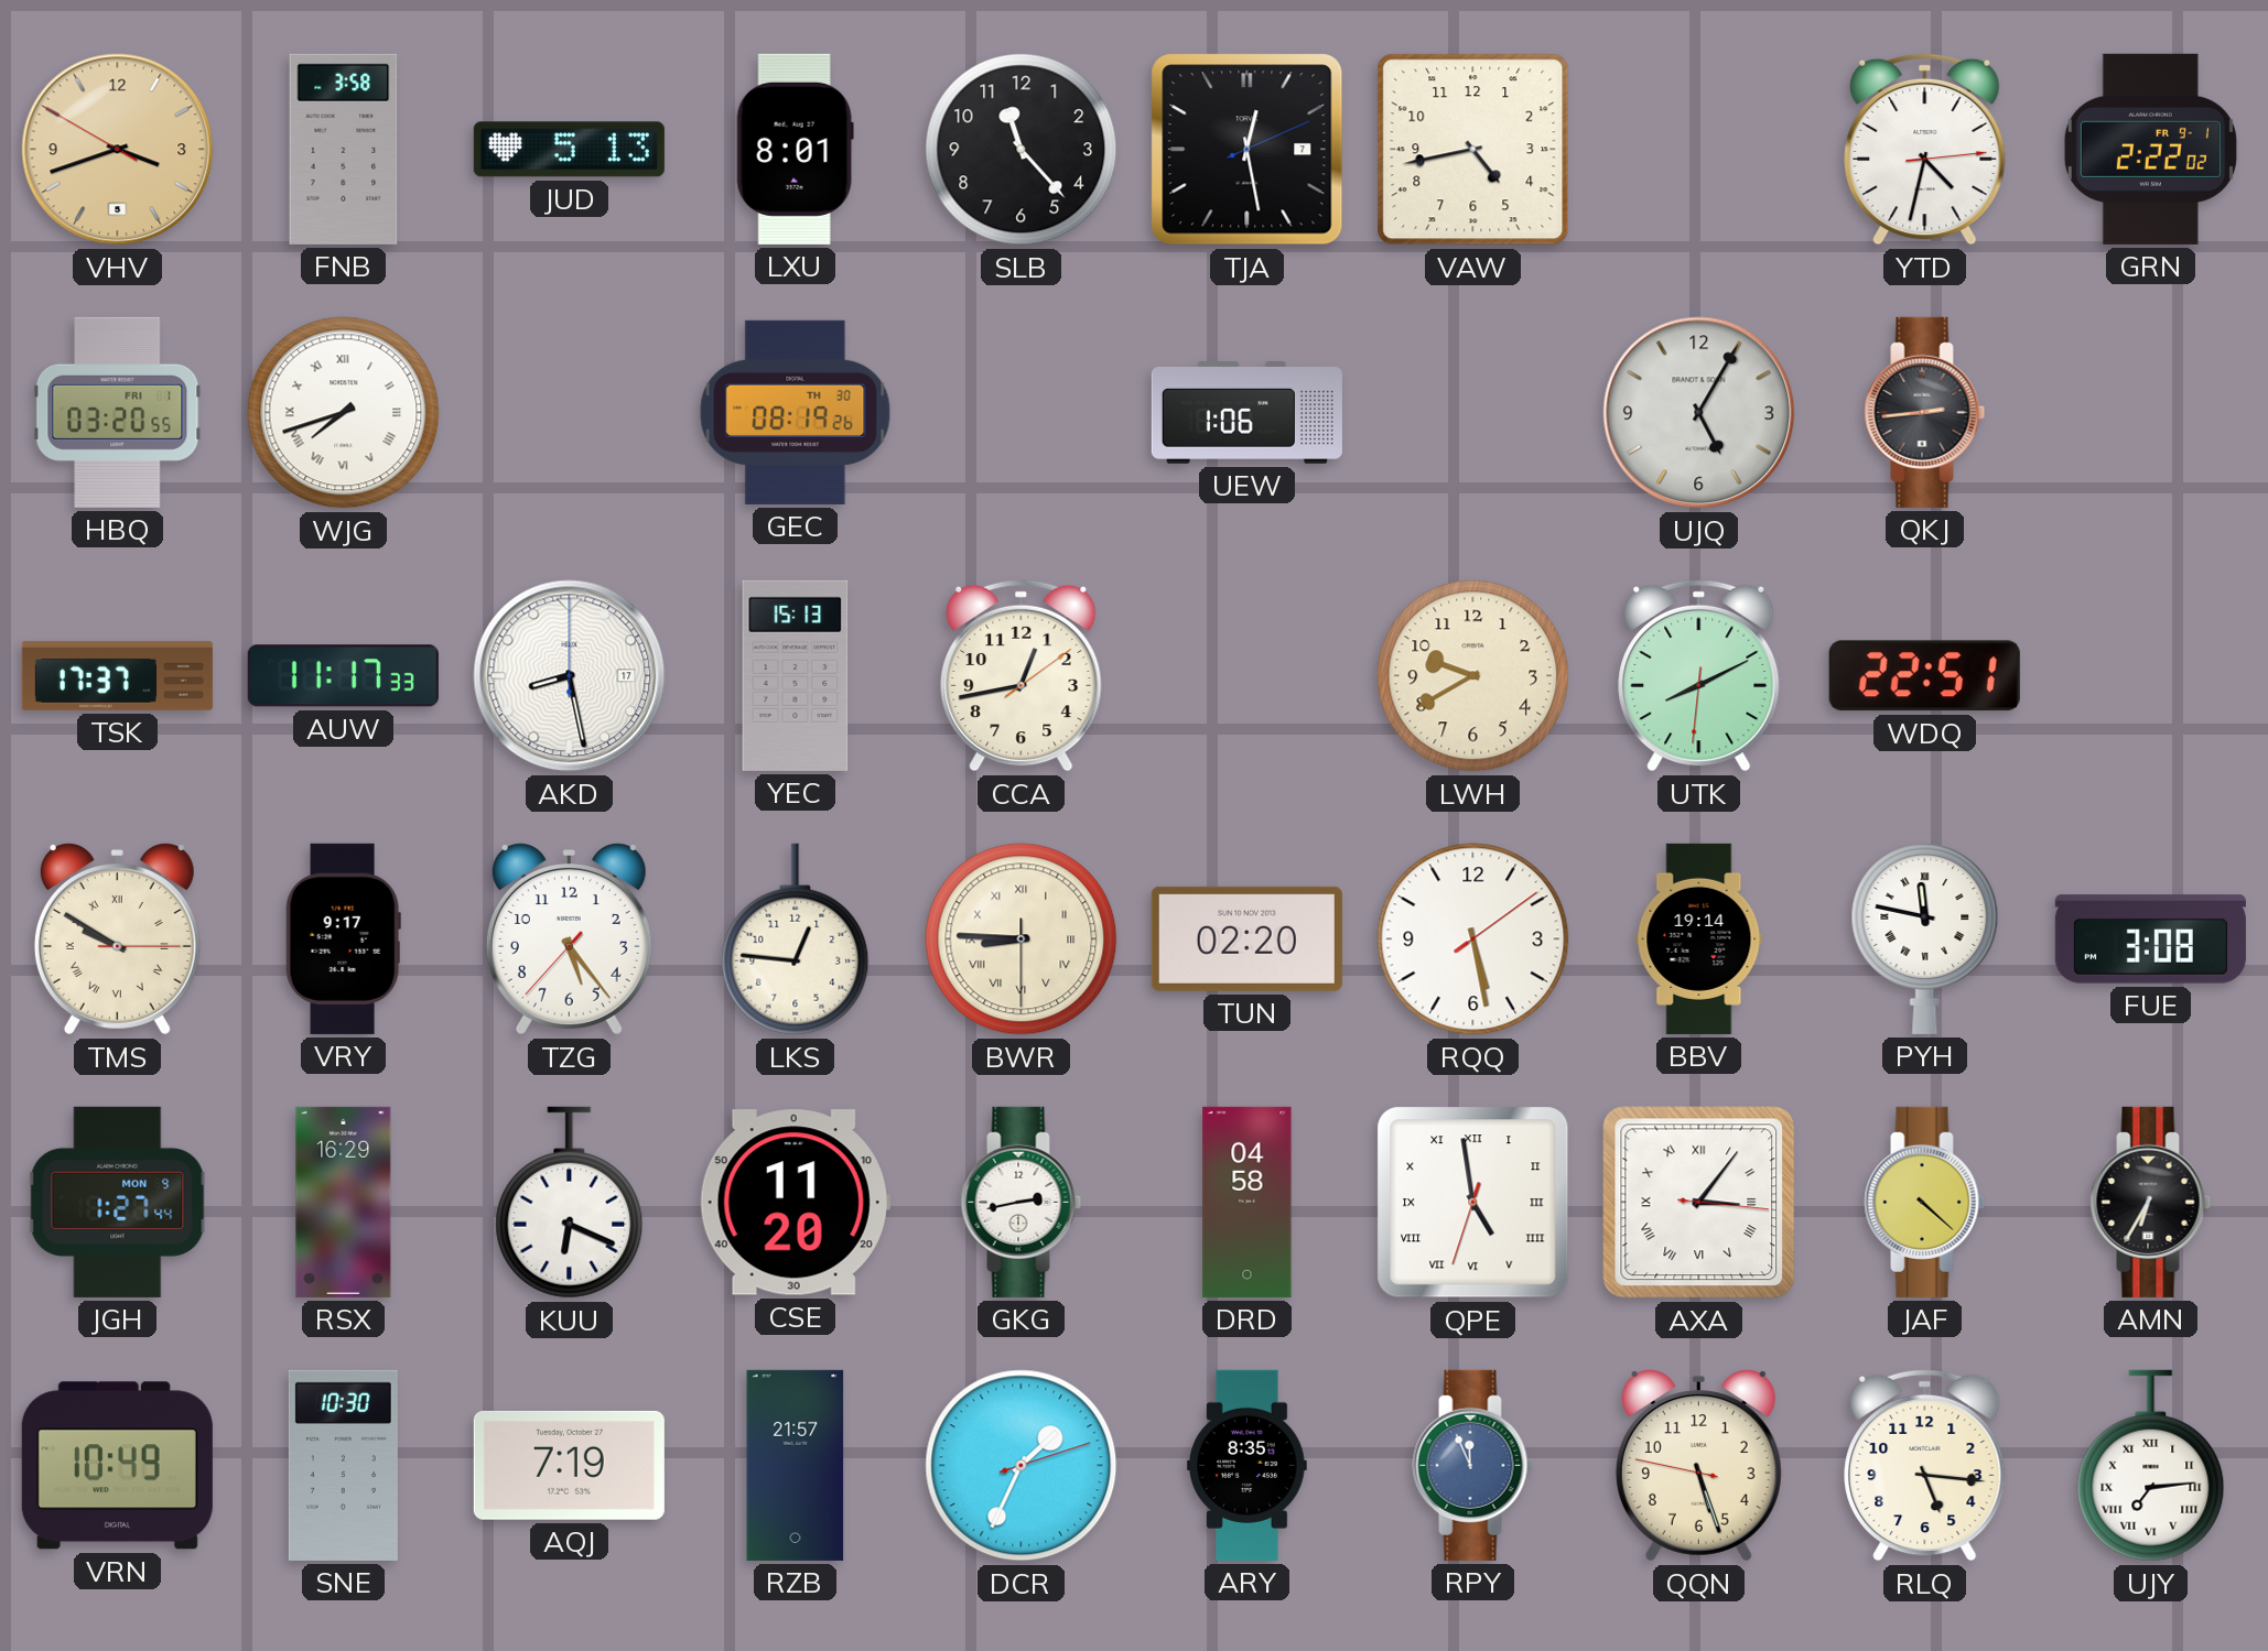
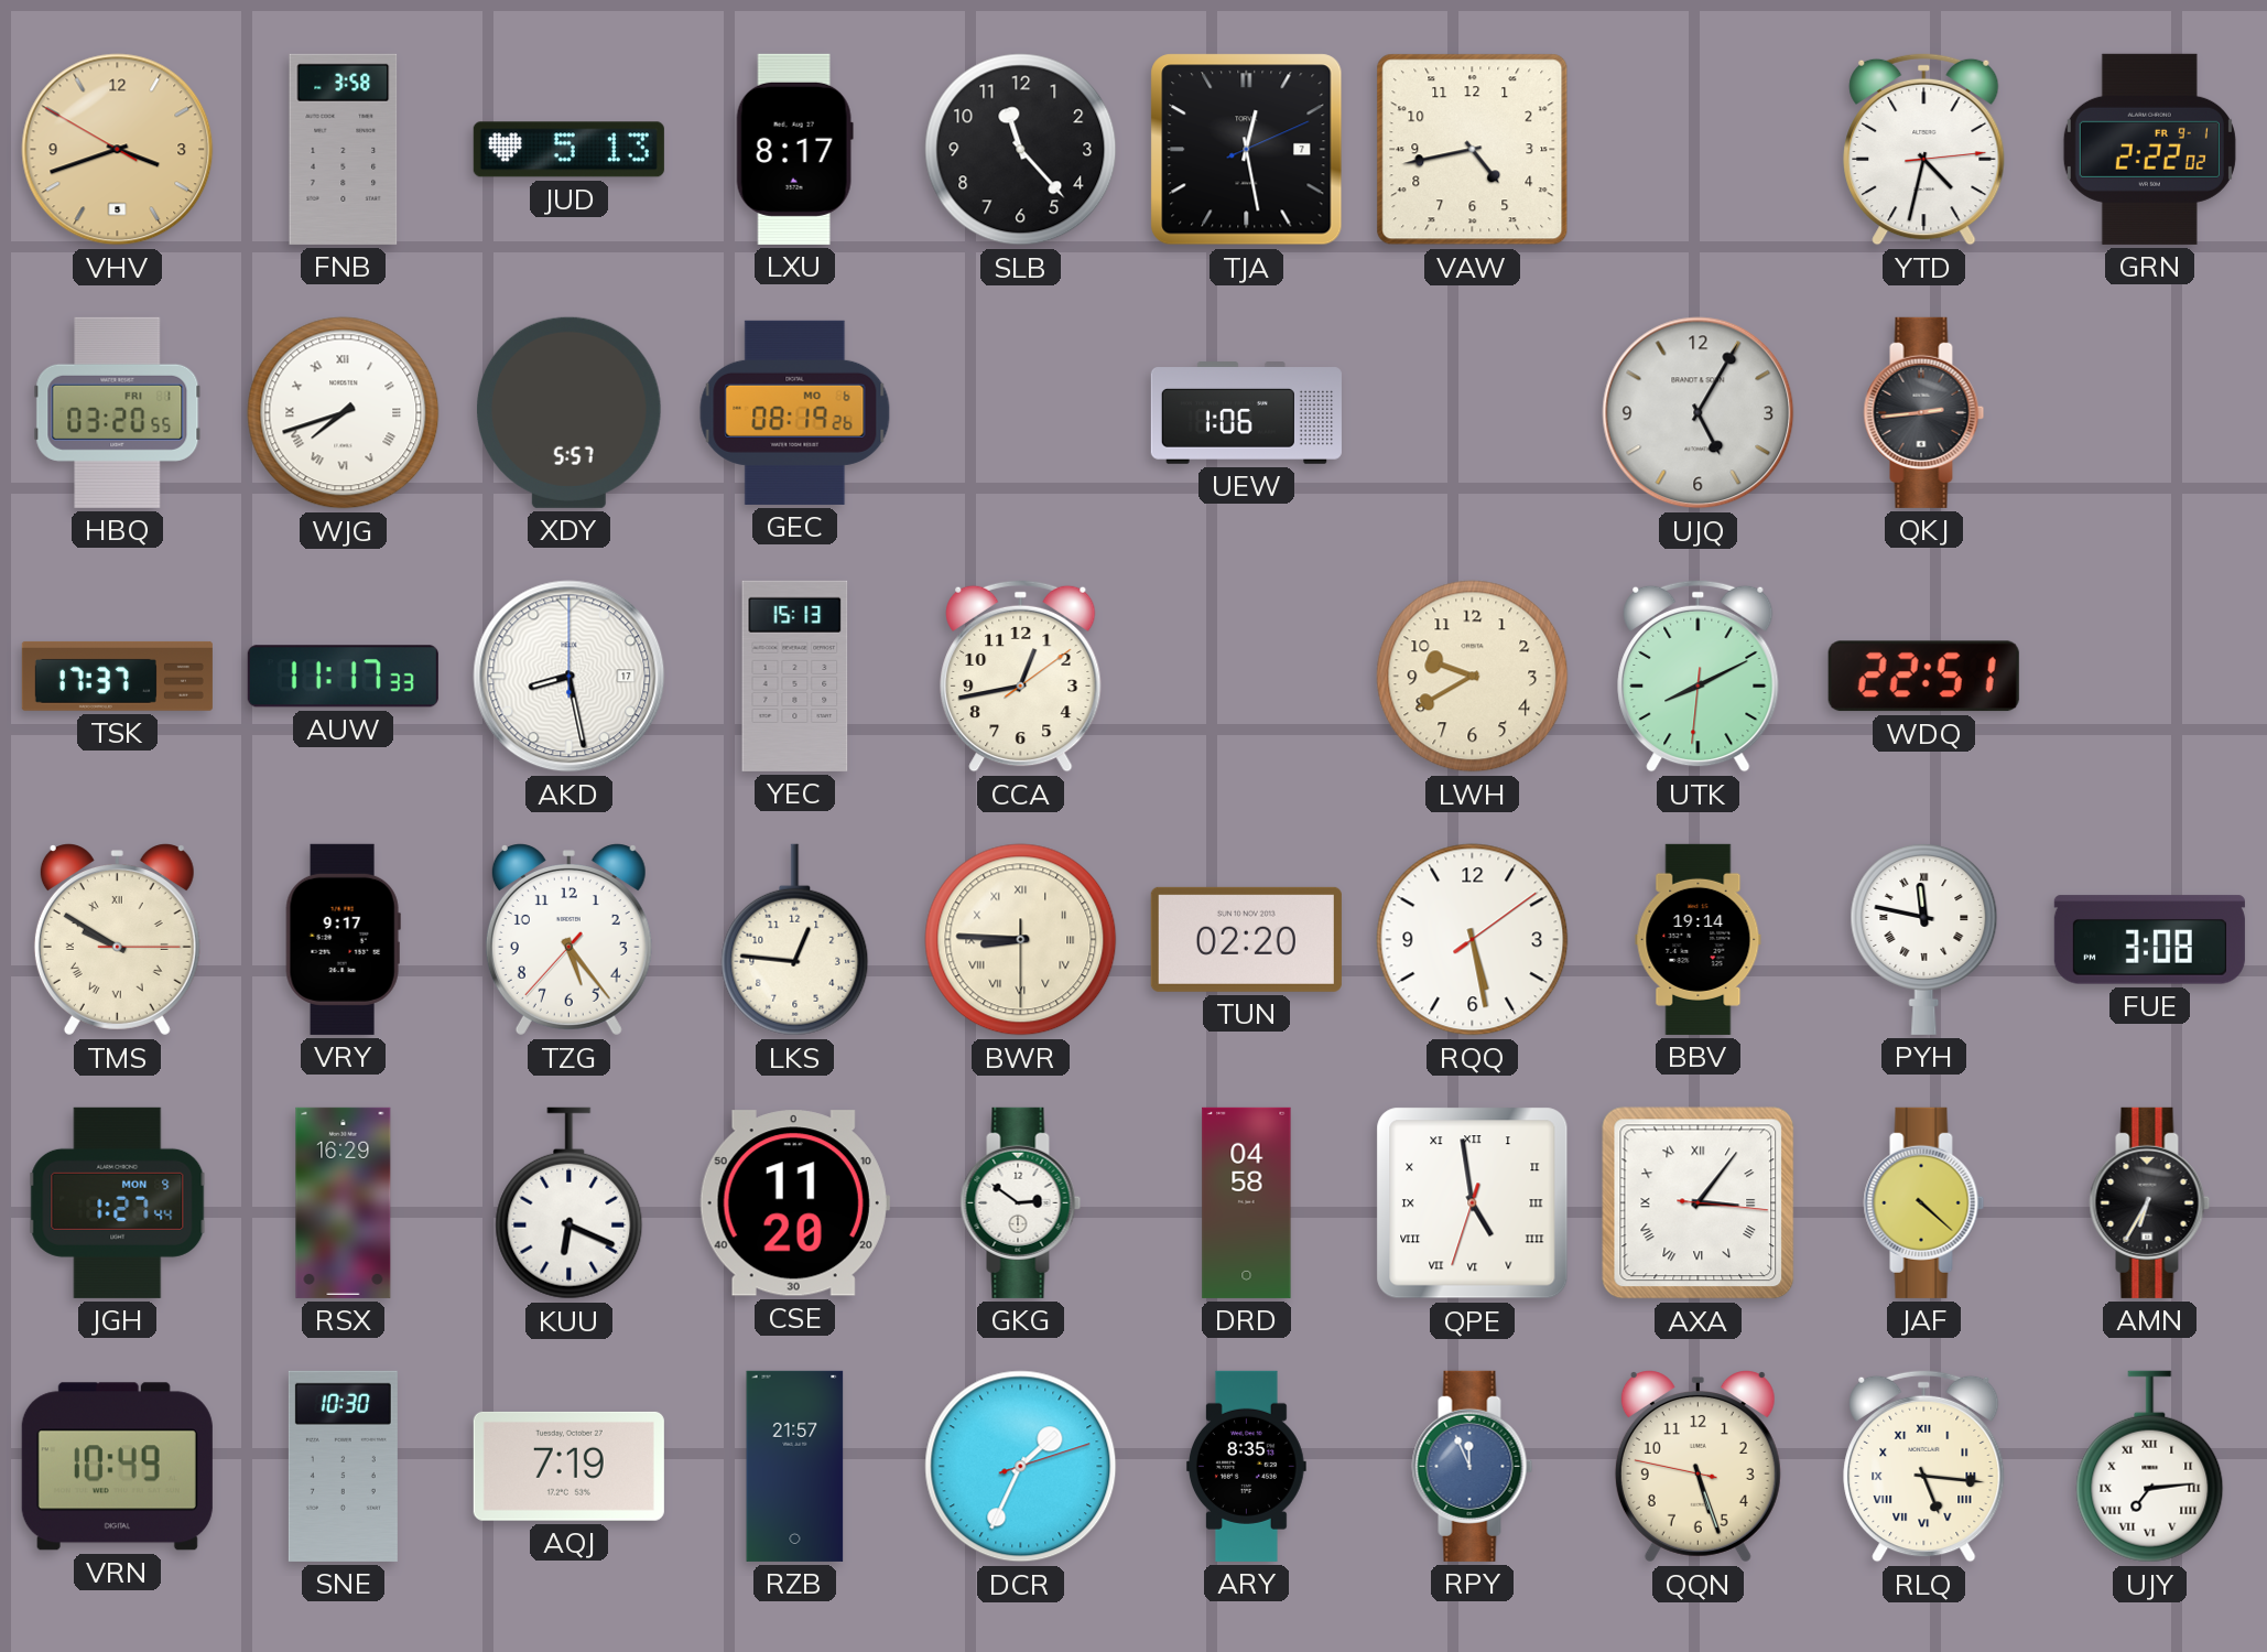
LXU: 8:01 -> 8:17 (794, 149)
XDY: none -> 5:57 (568, 412)
GEC date: TH 30 -> MO 6 (795, 412)
GKG: 2:43 -> 2:51 (1021, 1202)
RLQ numerals: Arabic -> Roman (1924, 1466)
